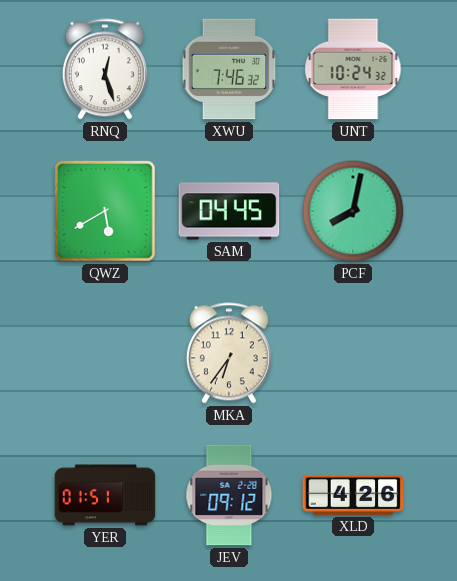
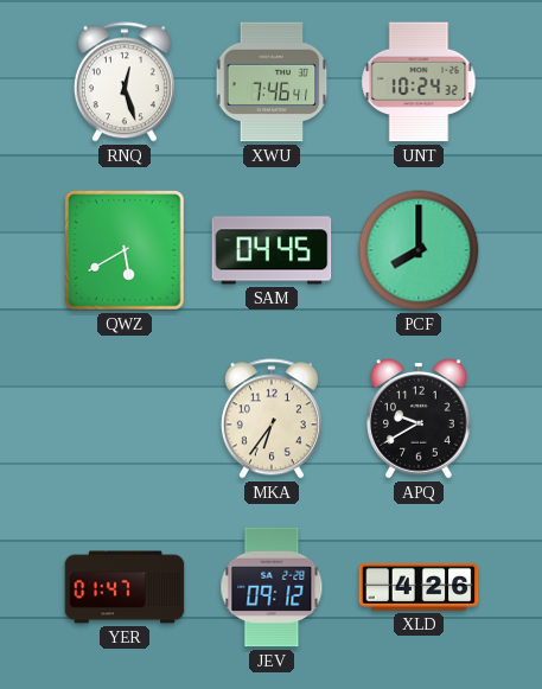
XWU: 7:46:32 -> 7:46:41 (272, 82)
PCF: 8:02 -> 8:00 (419, 250)
APQ: none -> 9:40 (419, 419)
YER: 01:51 -> 01:47 (125, 587)
